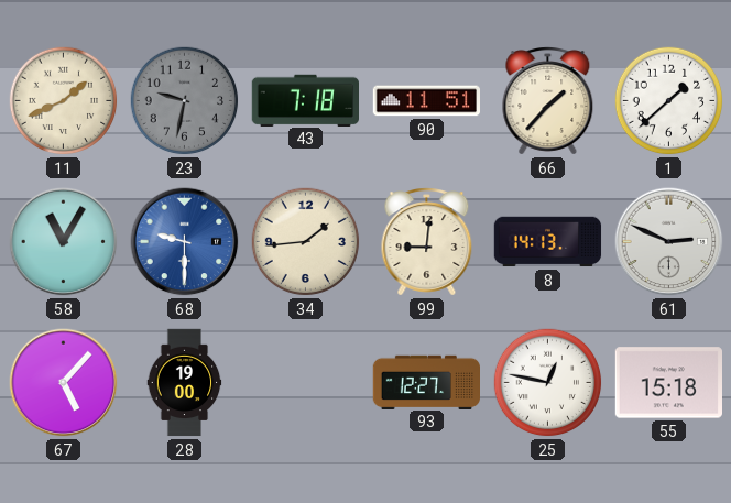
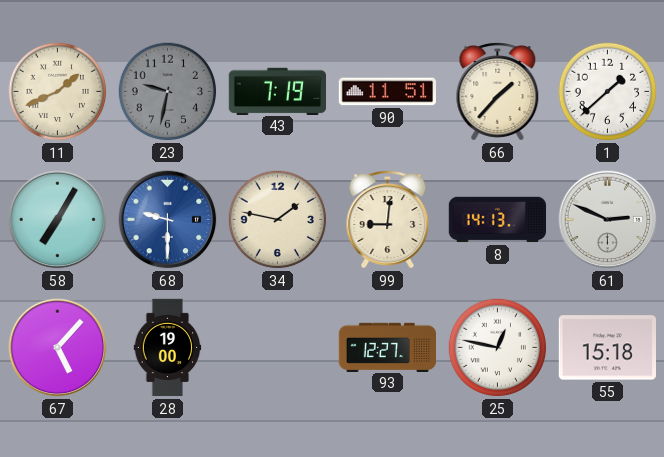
43: 7:18 -> 7:19 (277, 91)
58: 11:05 -> 7:05 (58, 220)
34: 1:44 -> 1:47 (278, 220)
